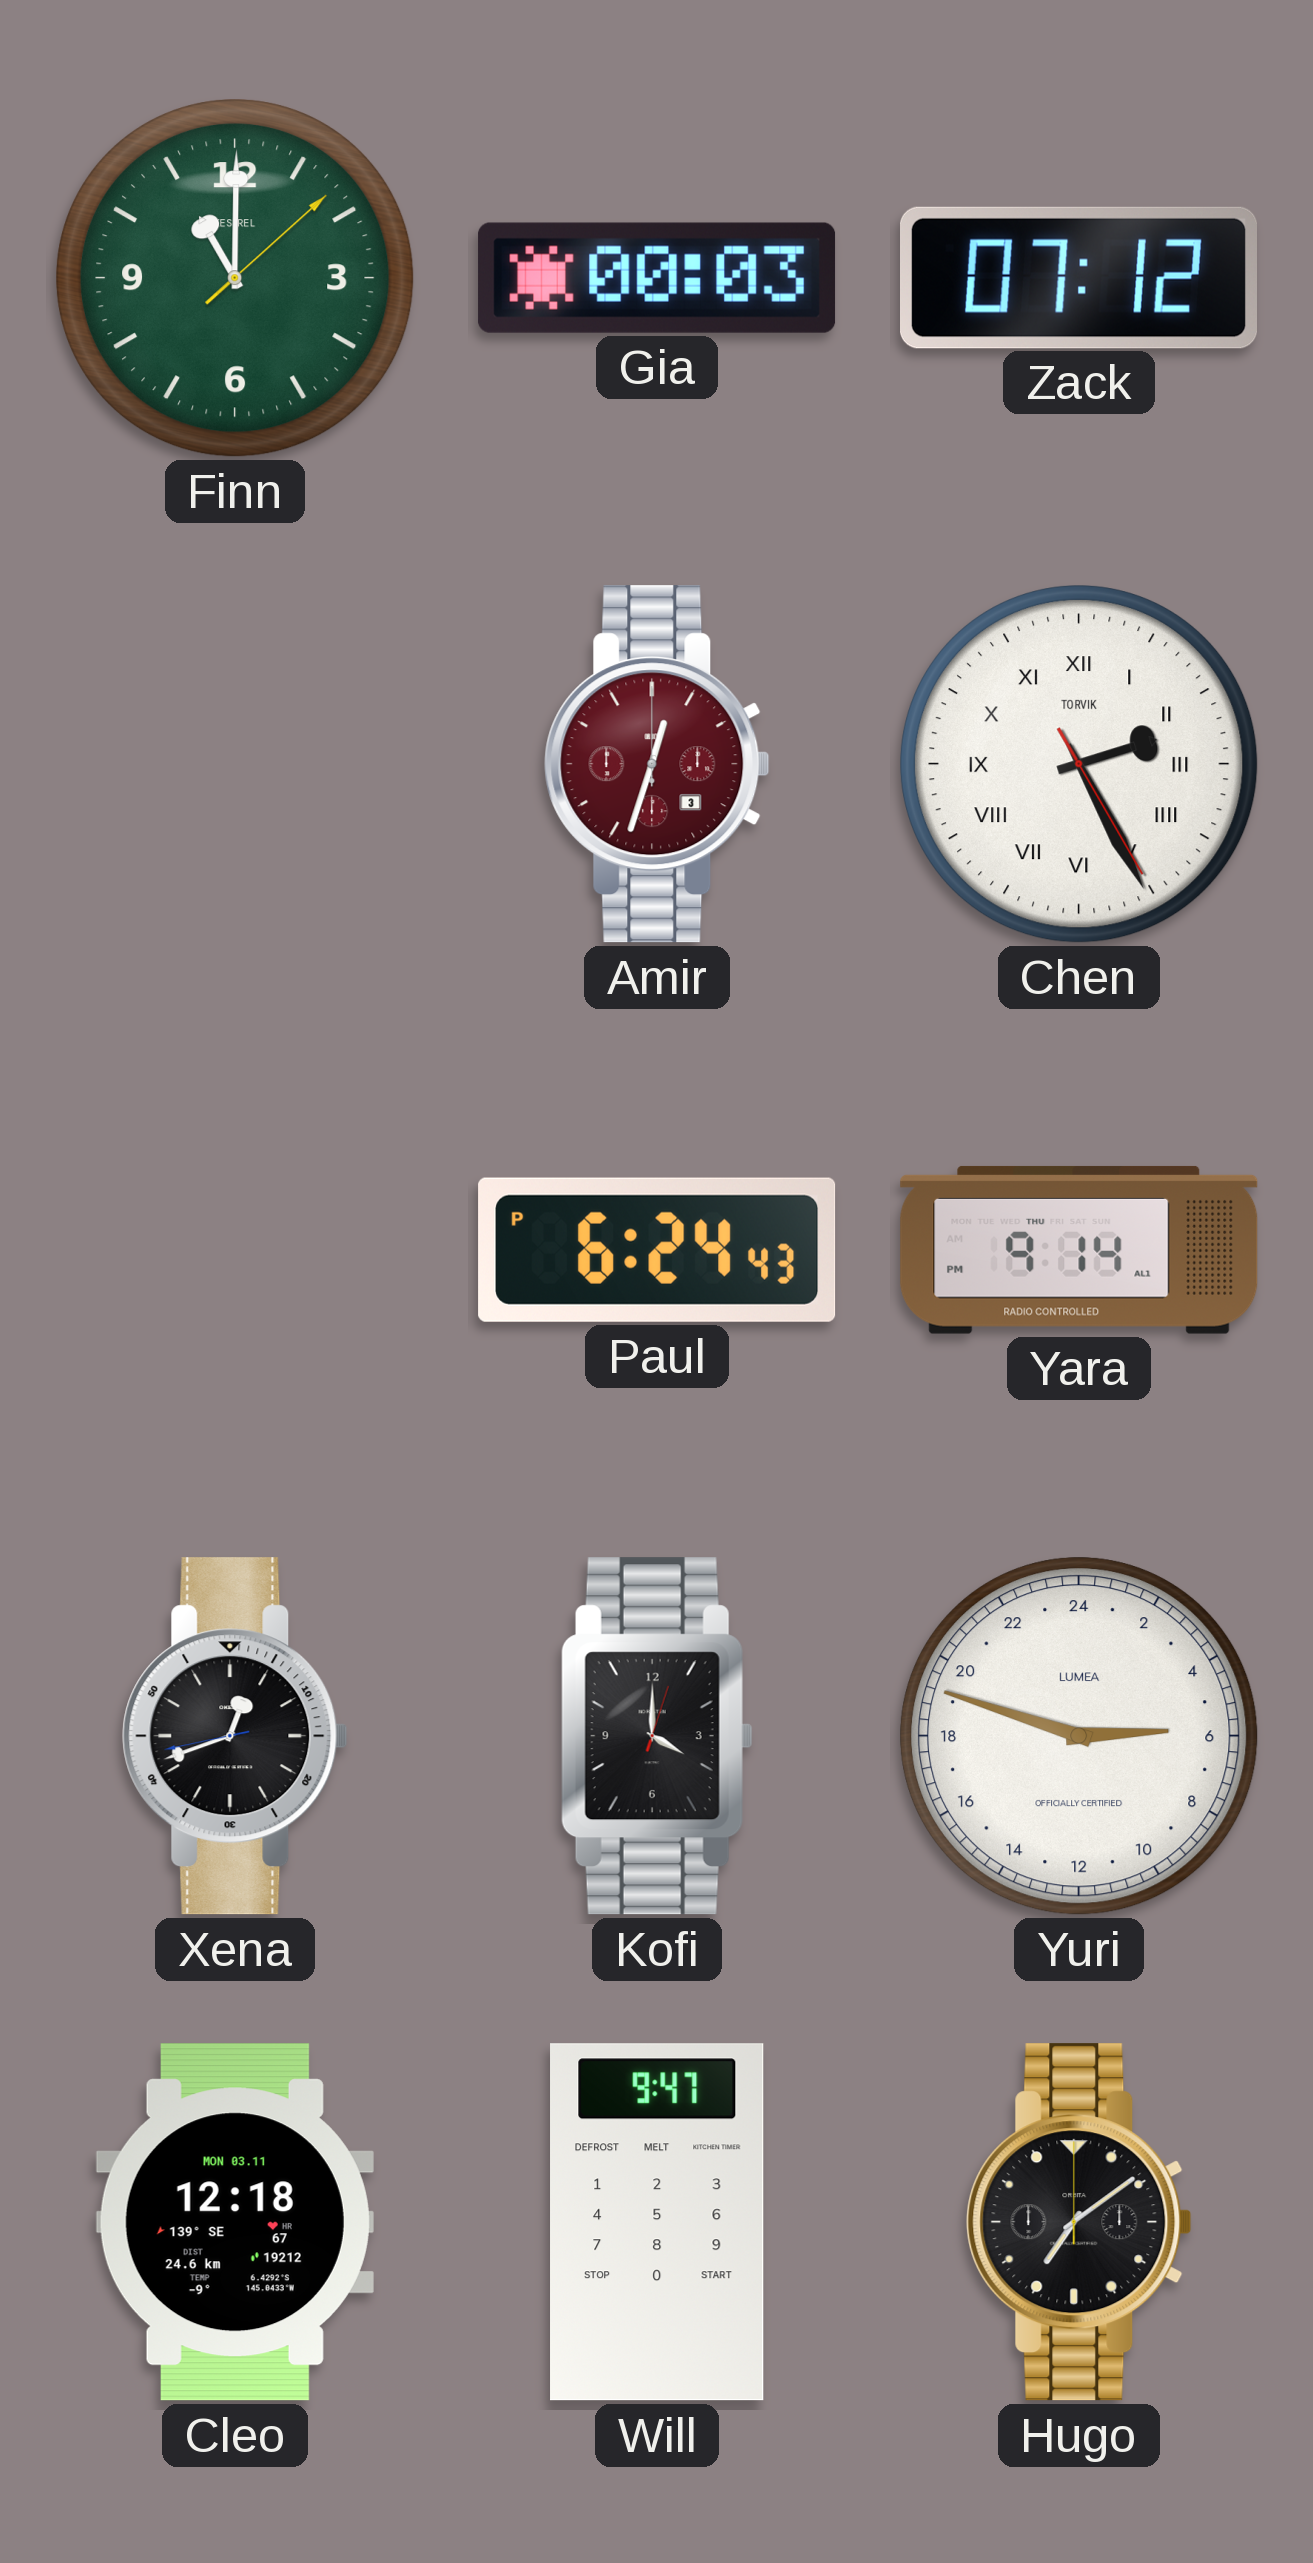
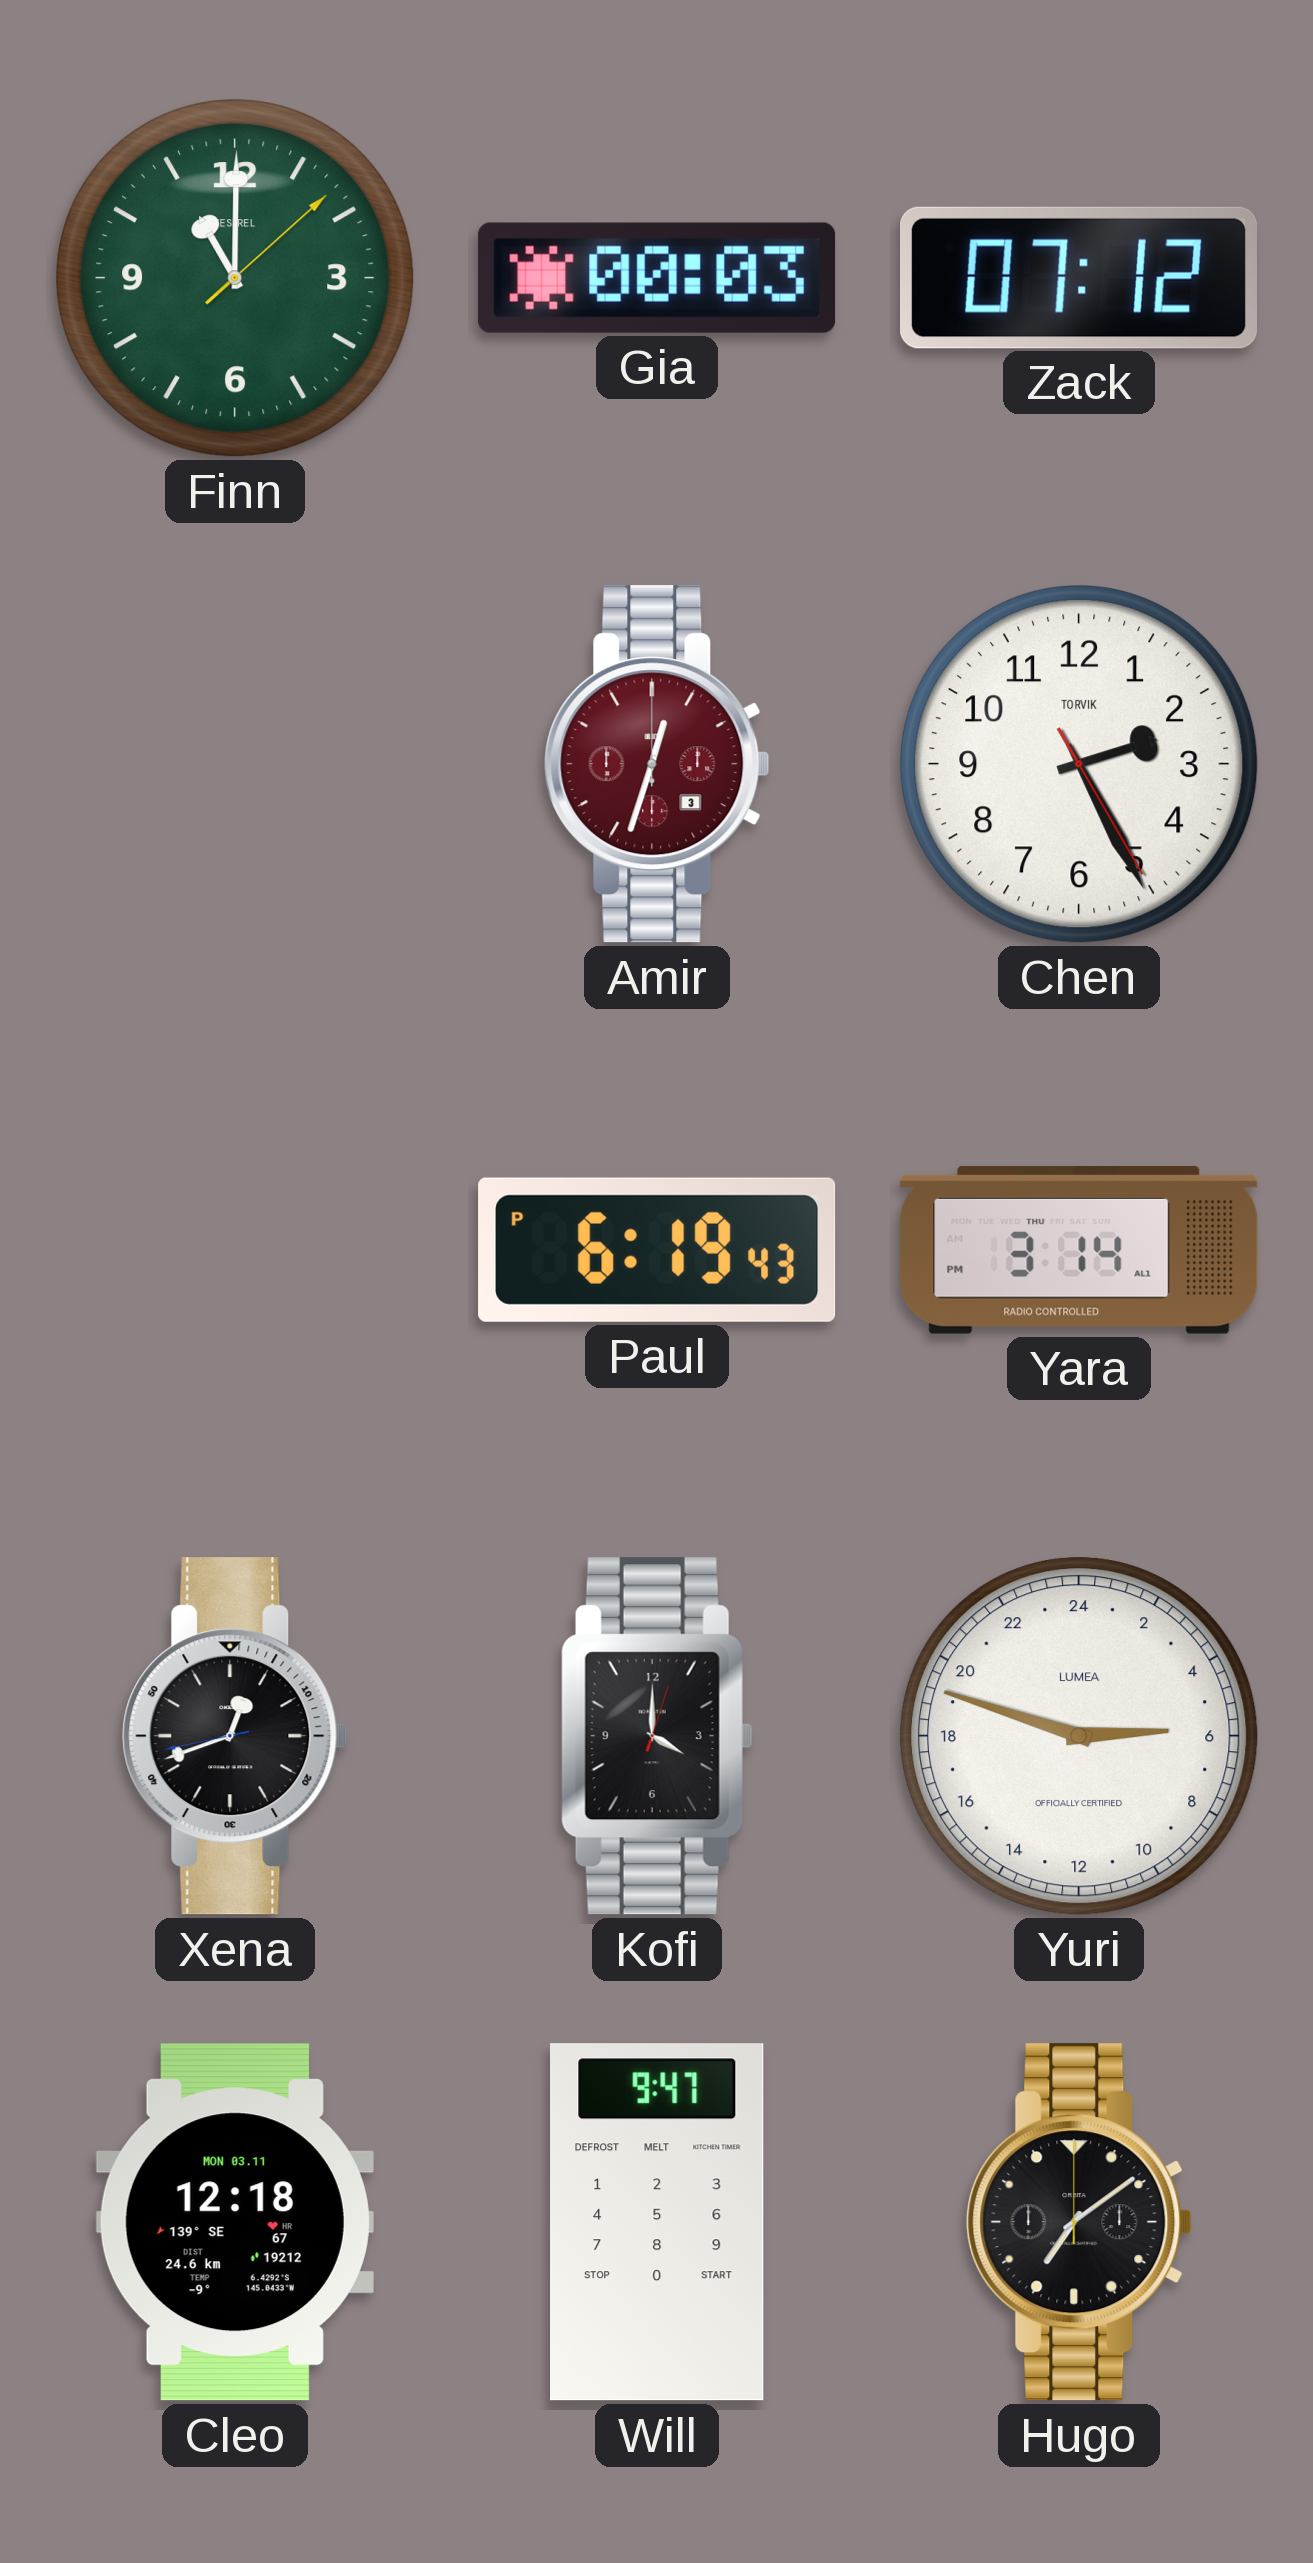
Chen numerals: Roman -> Arabic (1079, 764)
Paul: 6:24 -> 6:19 (657, 1250)
Yara: 9:14 -> 3:14 (1079, 1250)
